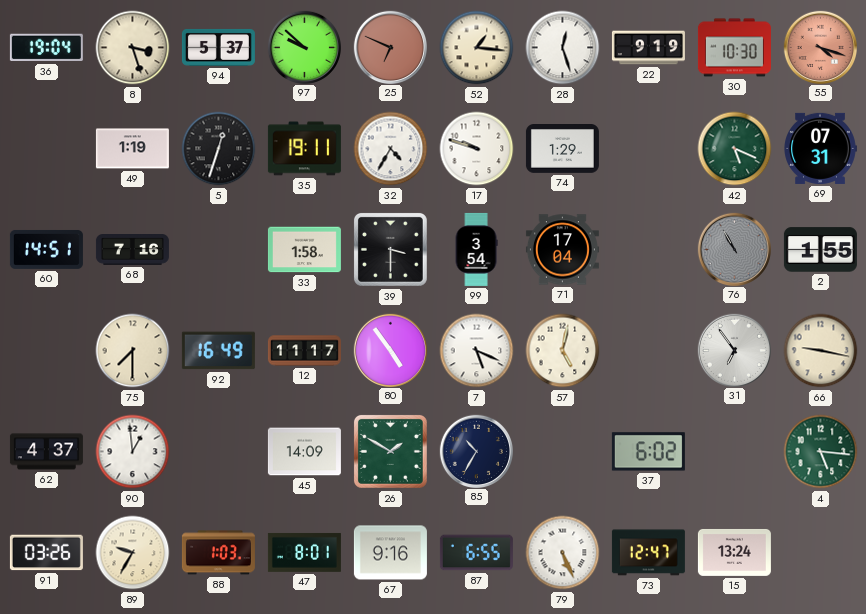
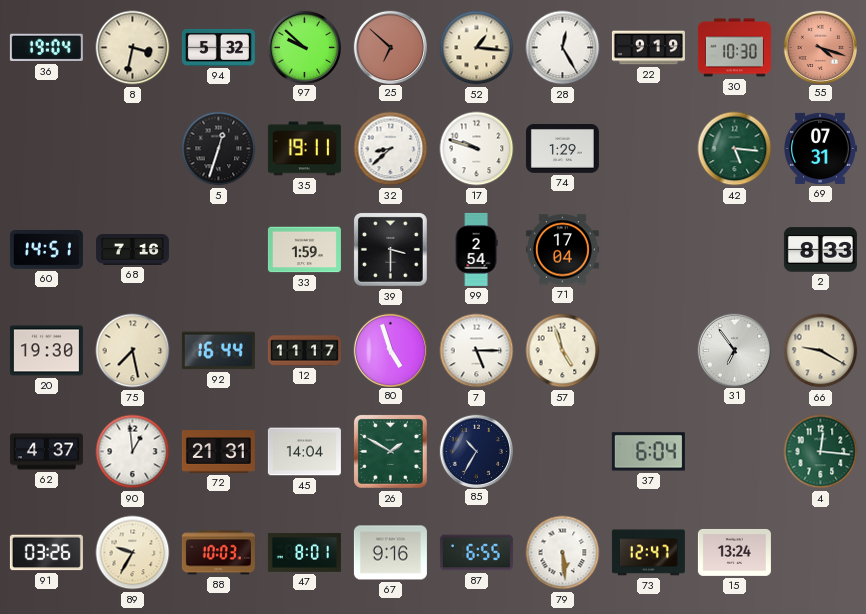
8: 3:27 -> 3:32 (133, 48)
94: 5:37 -> 5:32 (218, 47)
25: 6:49 -> 6:52 (390, 47)
28: 12:27 -> 12:25 (563, 48)
49: 1:19 -> none (132, 149)
32: 4:35 -> 8:38 (391, 149)
42: 5:19 -> 5:16 (735, 149)
33: 1:58 -> 1:59 (304, 250)
99: 3:54 -> 2:54 (476, 249)
76: 10:55 -> none (734, 249)
2: 1:55 -> 8:33 (820, 250)
20: none -> 19:30 (46, 351)
75: 7:30 -> 7:28 (133, 351)
92: 16:49 -> 16:44 (218, 351)
80: 4:54 -> 4:57 (390, 350)
7: 5:19 -> 5:15 (477, 351)
57: 5:02 -> 4:57 (563, 351)
66: 9:17 -> 9:20 (821, 351)
72: none -> 21:31 (218, 452)
45: 14:09 -> 14:04 (304, 452)
37: 6:02 -> 6:04 (648, 452)
4: 5:16 -> 12:16 (821, 452)
88: 1:03 -> 10:03 (218, 553)
79: 5:26 -> 5:29 (563, 553)
